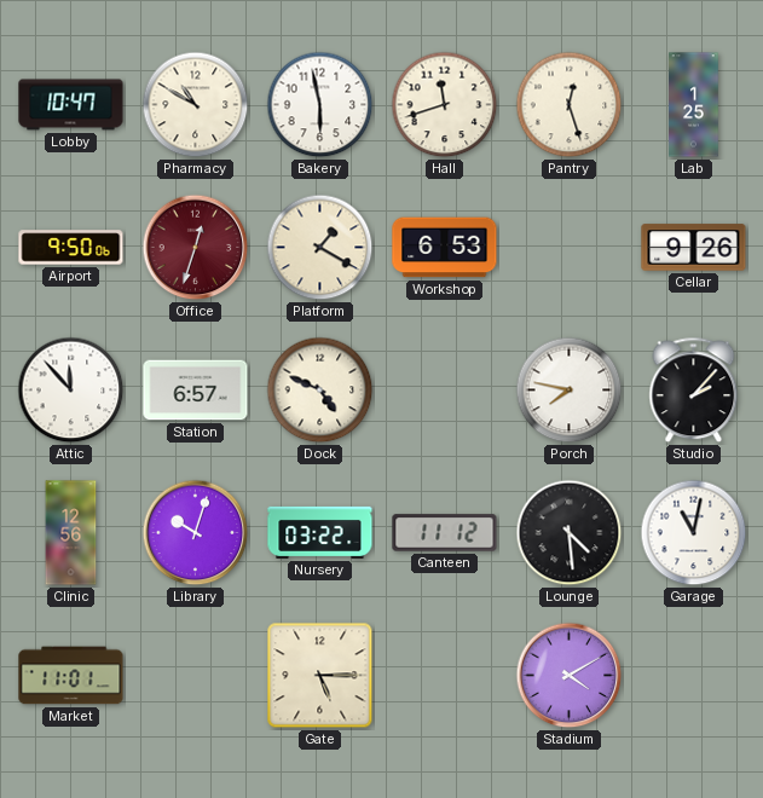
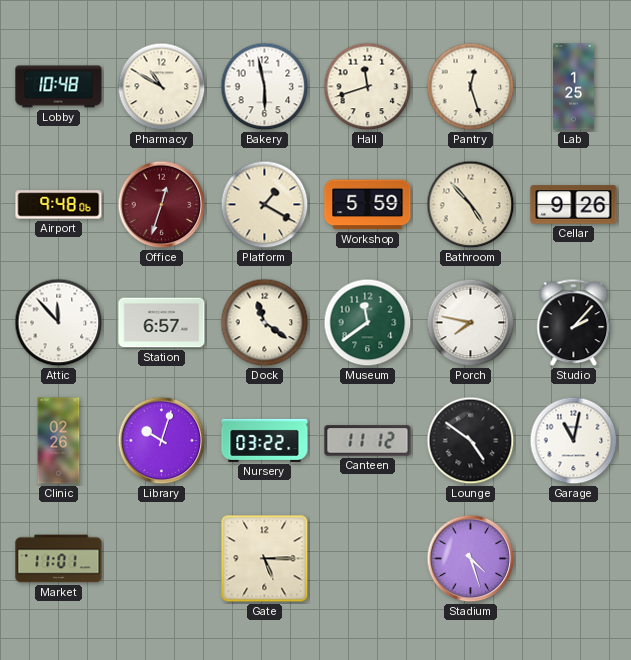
Lobby: 10:47 -> 10:48 (59, 87)
Airport: 9:50 -> 9:48 (59, 205)
Workshop: 6:53 -> 5:59 (368, 205)
Bathroom: none -> 4:53 (471, 205)
Dock: 4:49 -> 11:21 (265, 323)
Museum: none -> 11:39 (368, 323)
Clinic: 12:56 -> 02:26 (59, 441)
Lounge: 4:29 -> 4:51 (471, 441)
Stadium: 4:10 -> 4:27 (471, 559)
